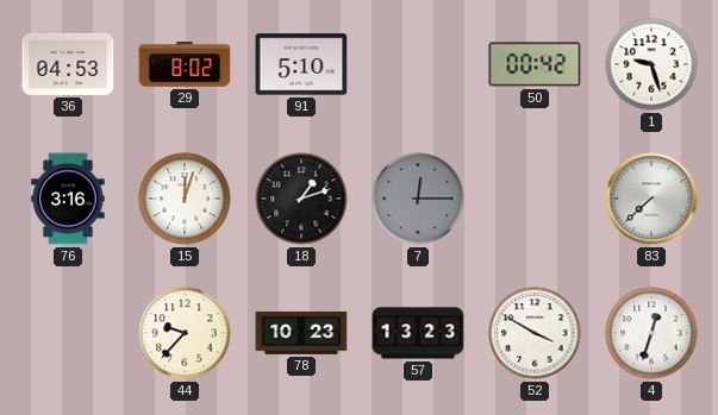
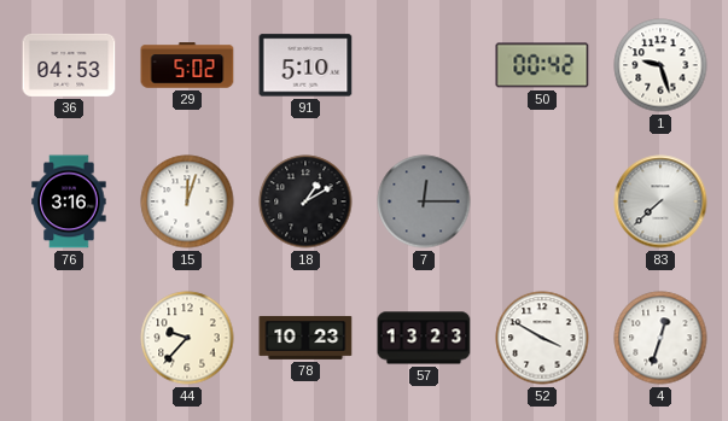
29: 8:02 -> 5:02 (187, 65)
18: 1:12 -> 1:10 (305, 201)
